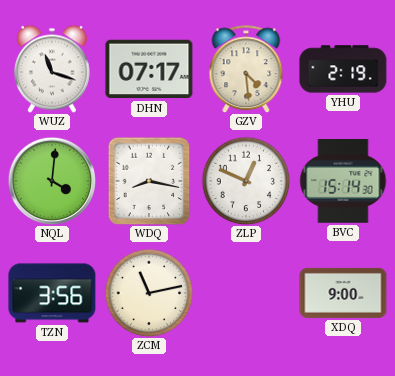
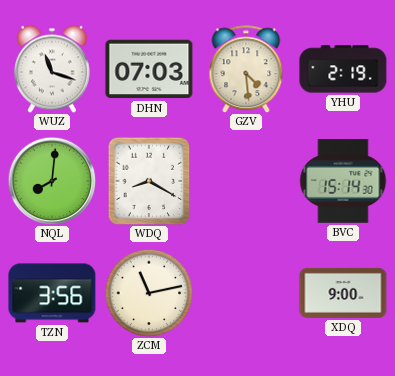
DHN: 07:17 -> 07:03 (149, 69)
NQL: 4:01 -> 8:01 (52, 181)
WDQ: 8:17 -> 8:20 (149, 181)
ZLP: 12:49 -> none (246, 181)
